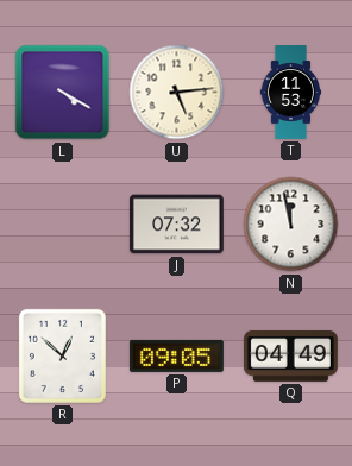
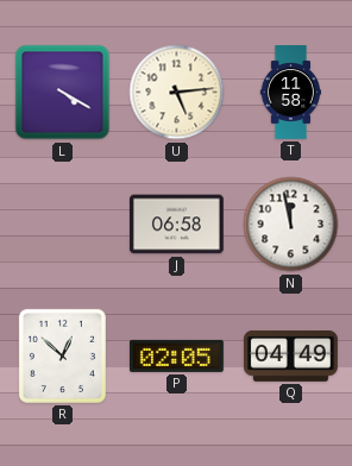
T: 11:53 -> 11:58 (290, 93)
J: 07:32 -> 06:58 (176, 225)
P: 09:05 -> 02:05 (176, 355)
